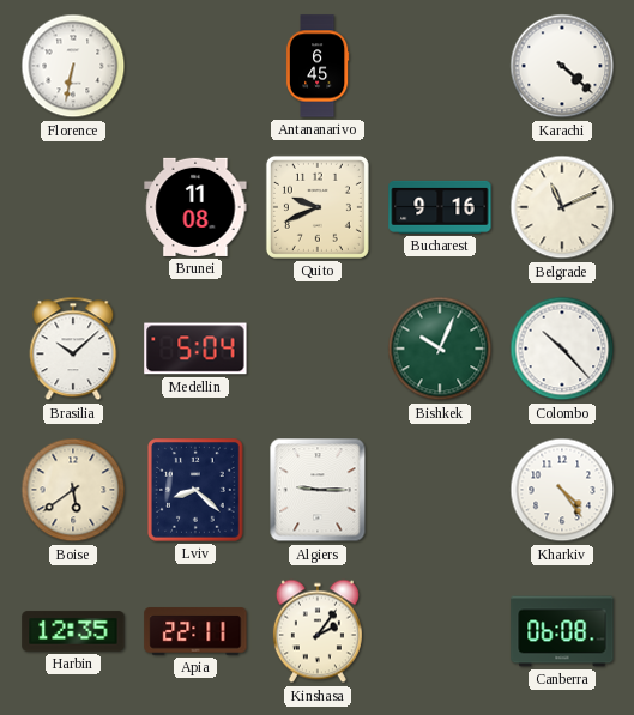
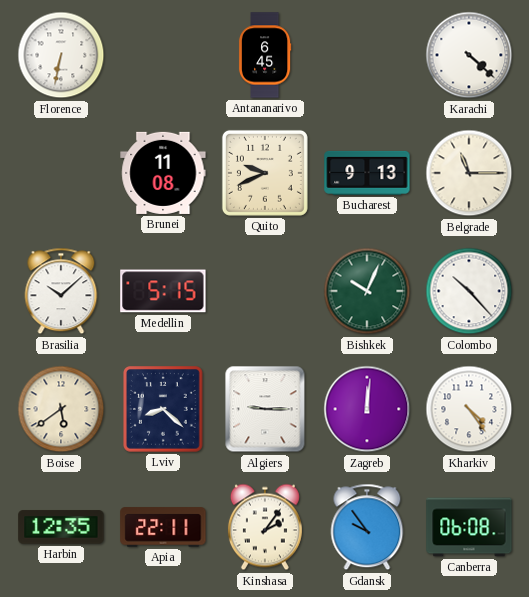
Bucharest: 9:16 -> 9:13 (367, 173)
Belgrade: 11:11 -> 11:15 (469, 173)
Medellin: 5:04 -> 5:15 (163, 291)
Zagreb: none -> 12:01 (367, 409)
Gdansk: none -> 9:54 (367, 527)
